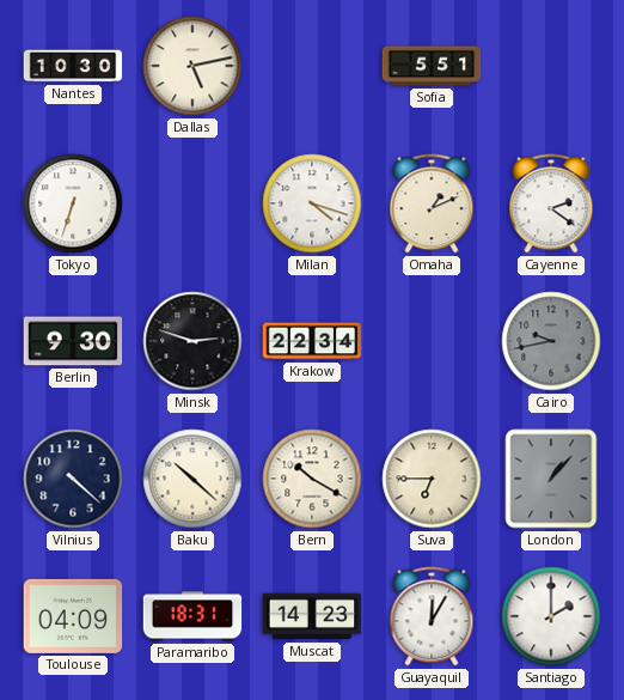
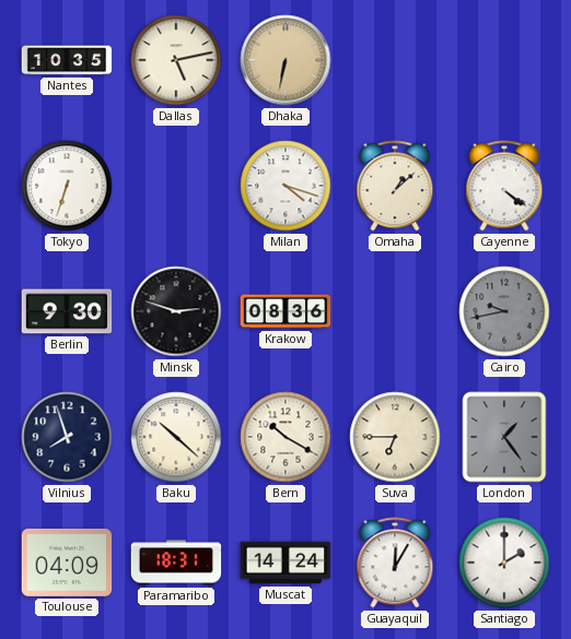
Nantes: 10:30 -> 10:35 (67, 60)
Dhaka: none -> 6:32 (285, 60)
Sofia: 5:51 -> none (432, 66)
Omaha: 1:11 -> 1:08 (395, 186)
Cayenne: 2:21 -> 4:21 (504, 186)
Krakow: 22:34 -> 08:36 (285, 311)
Vilnius: 4:22 -> 7:57 (67, 437)
London: 1:07 -> 1:24 (504, 437)
Muscat: 14:23 -> 14:24 (285, 563)
